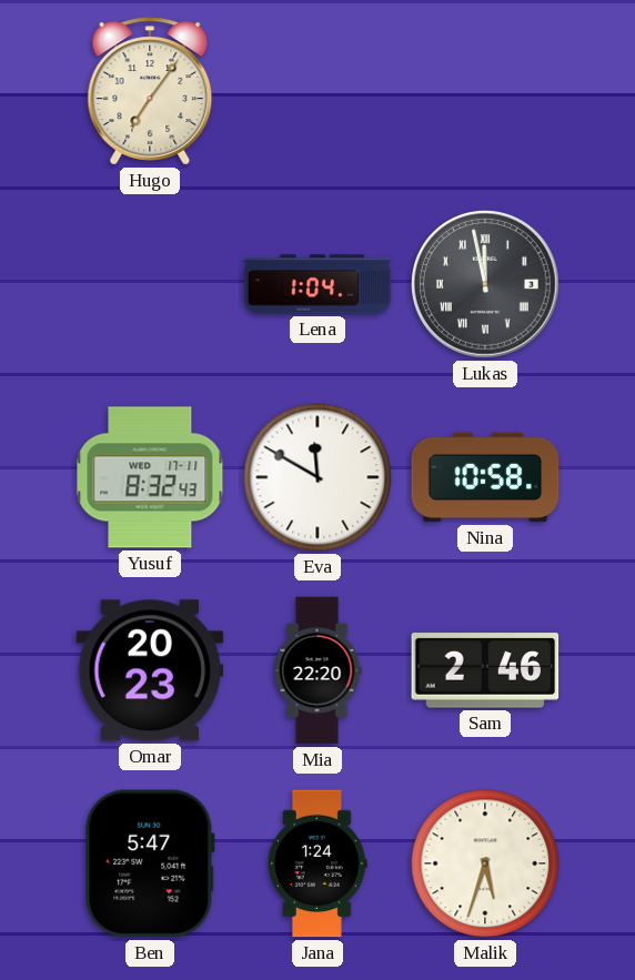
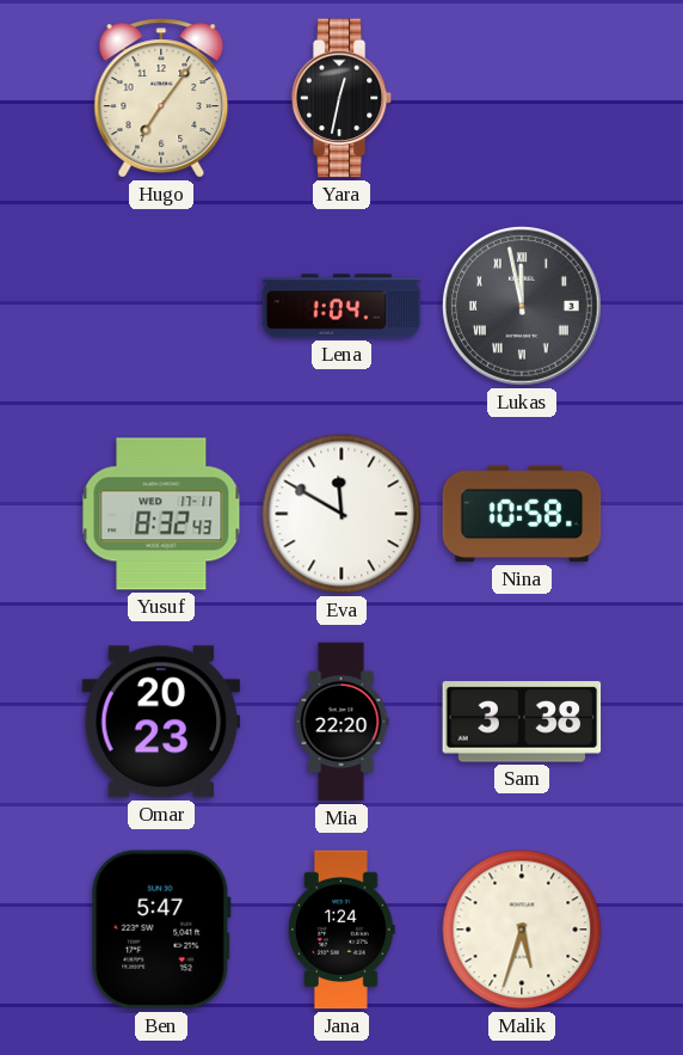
Yara: none -> 12:32 (341, 98)
Sam: 2:46 -> 3:38 (522, 722)
